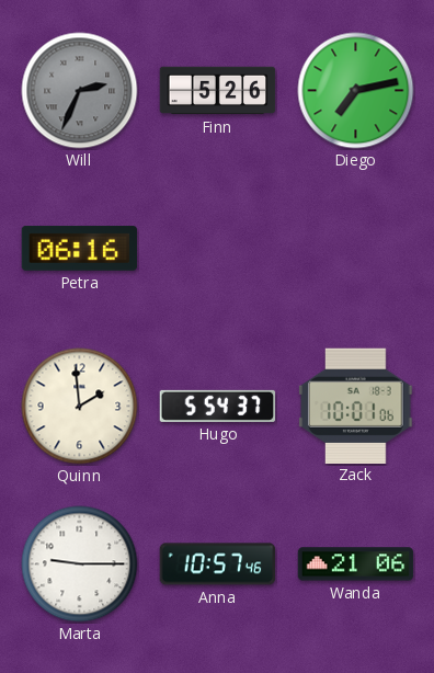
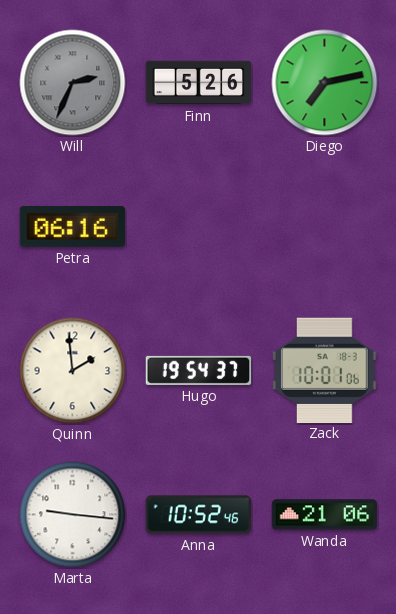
Hugo: 5:54 -> 19:54 (199, 370)
Marta: 9:15 -> 9:16 (73, 515)
Anna: 10:57 -> 10:52 (199, 515)
